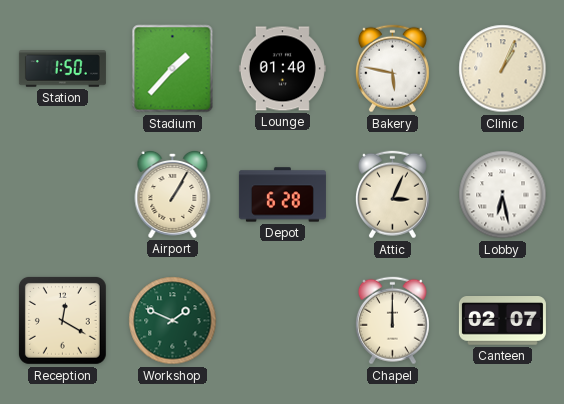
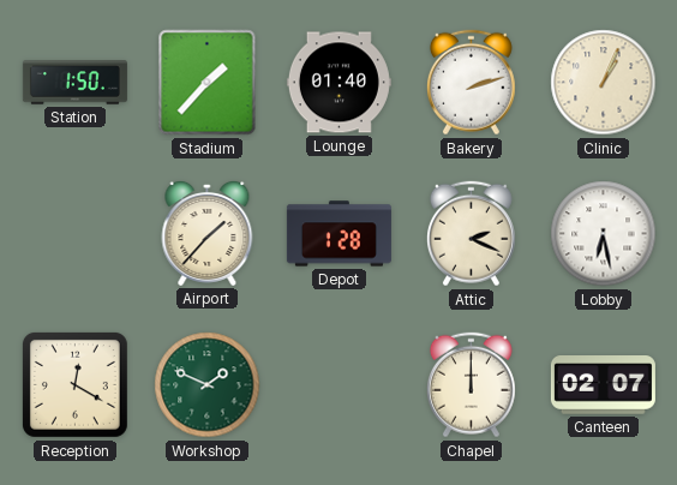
Bakery: 5:47 -> 2:12 (471, 83)
Airport: 1:05 -> 1:37 (208, 233)
Depot: 6:28 -> 1:28 (338, 234)
Attic: 3:04 -> 2:19 (471, 234)
